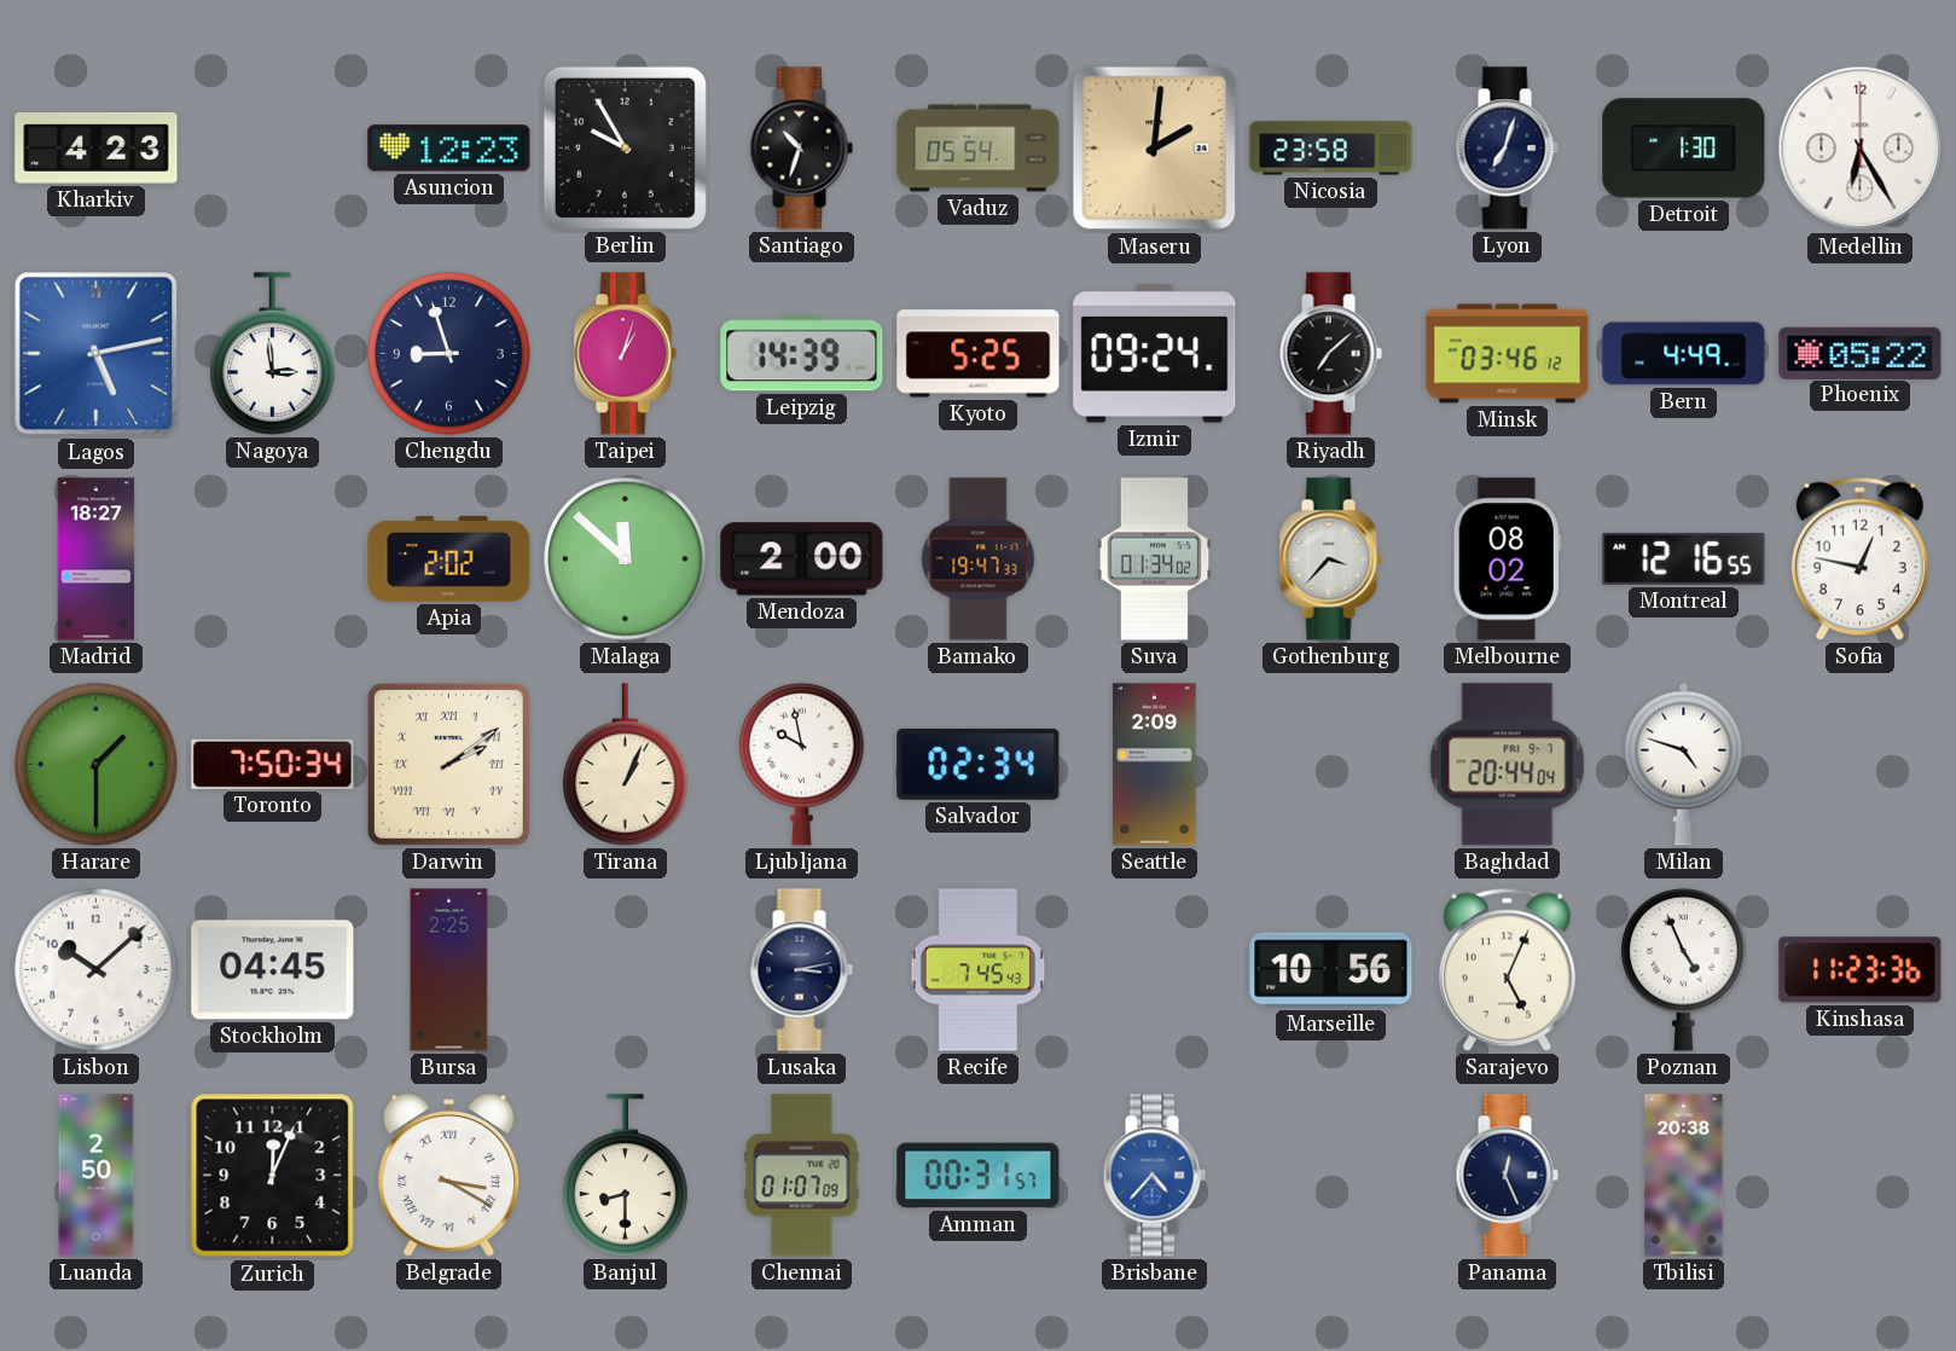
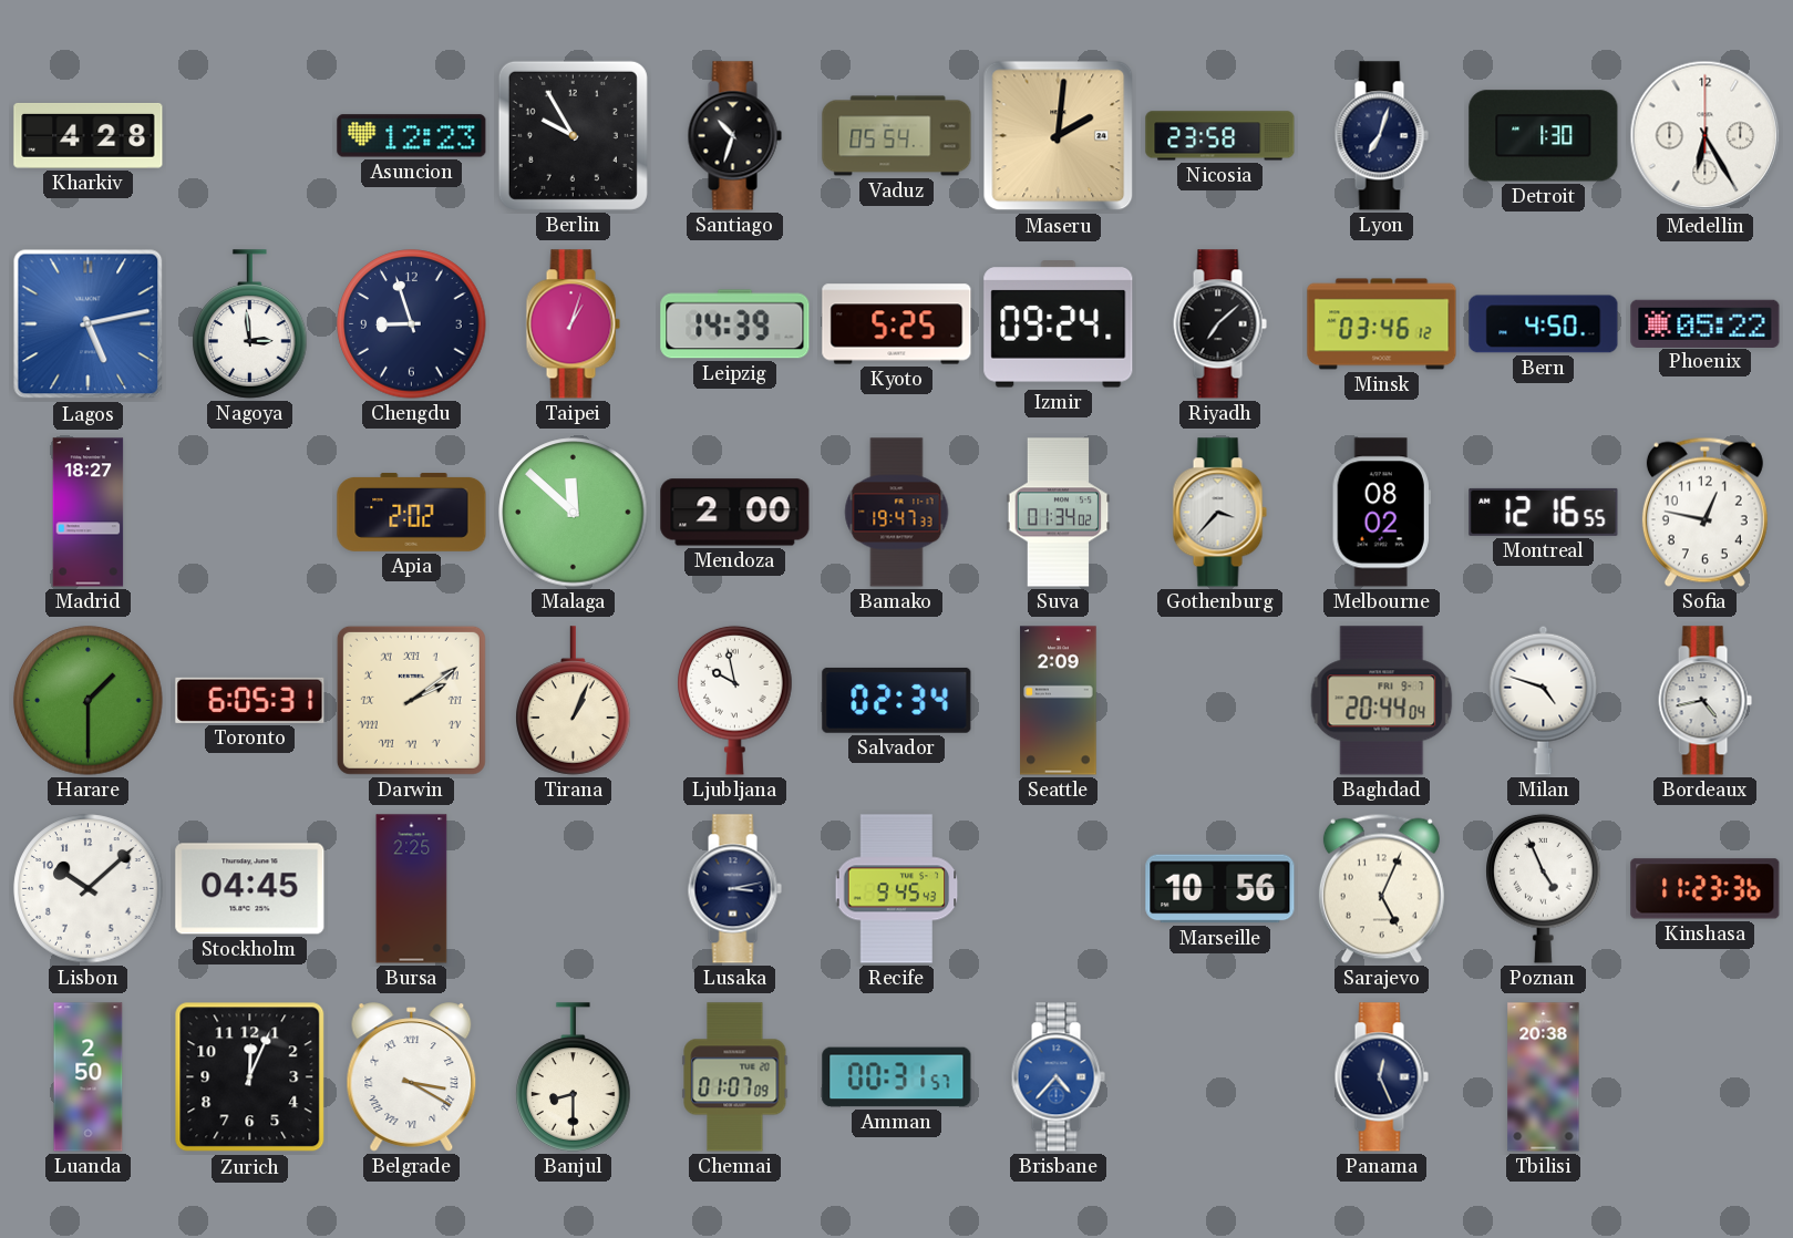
Kharkiv: 4:23 -> 4:28 (89, 135)
Bern: 4:49 -> 4:50 (1544, 324)
Toronto: 7:50 -> 6:05 (250, 700)
Bordeaux: none -> 4:43 (1704, 701)
Recife: 7:45 -> 9:45 (897, 889)
